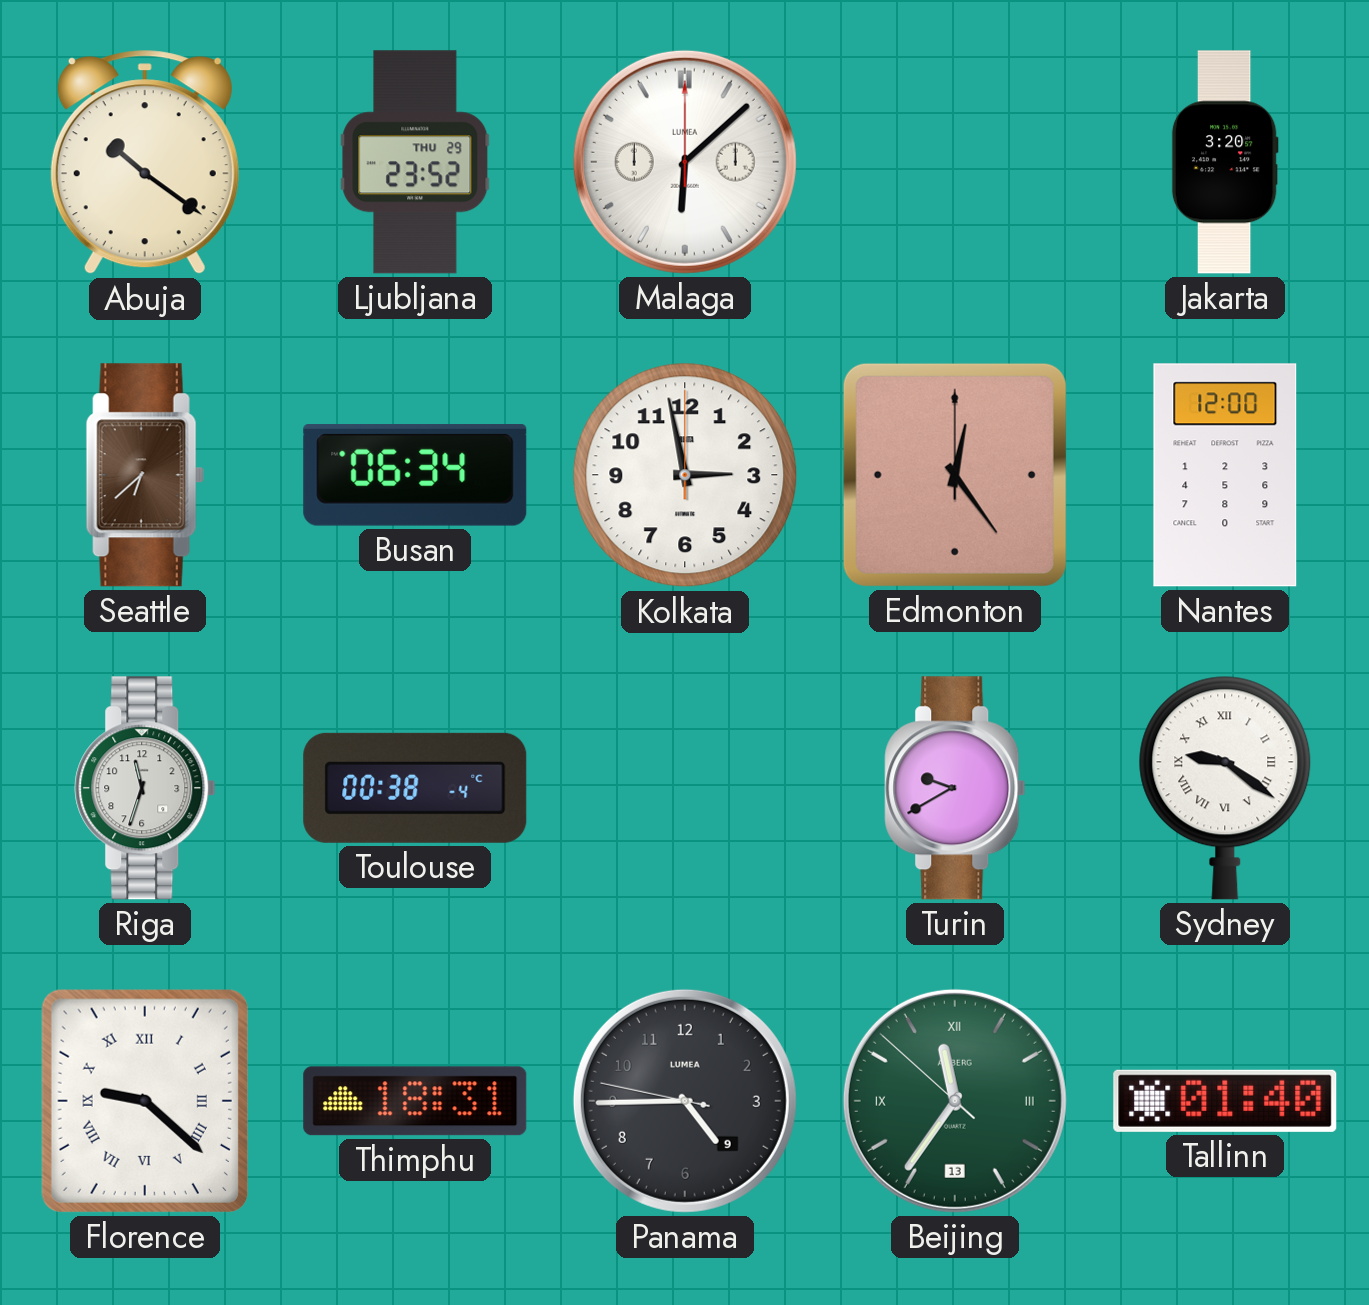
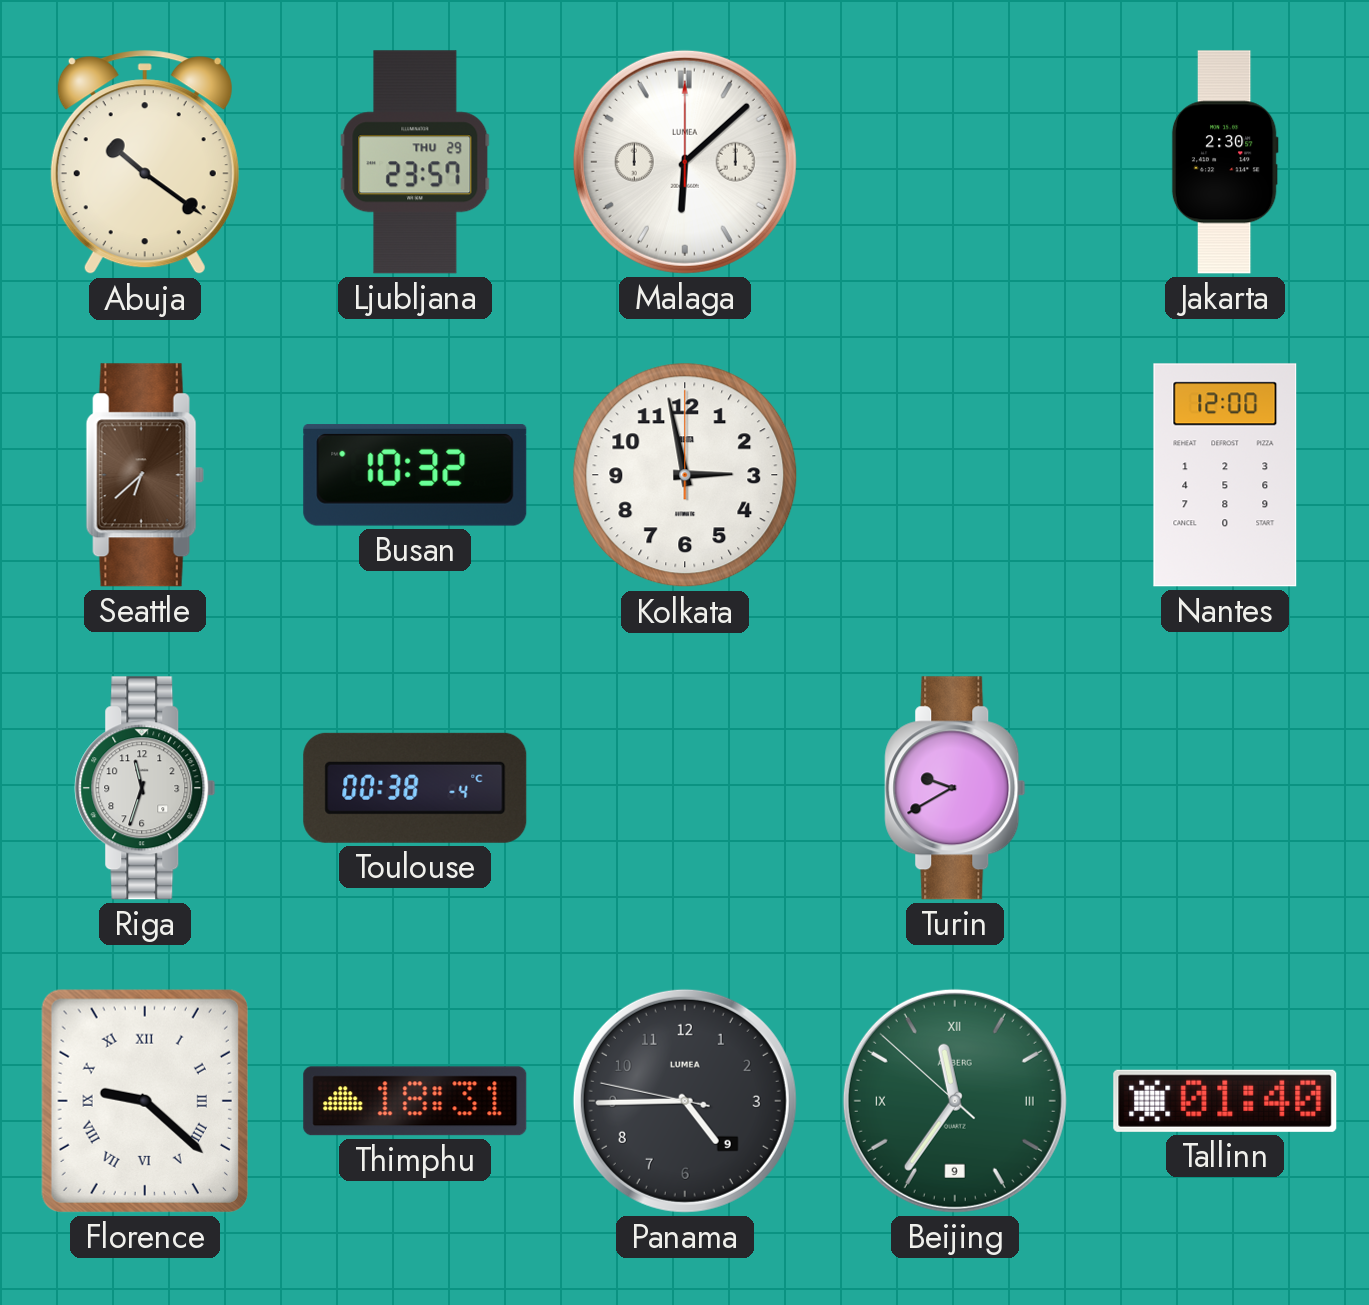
Ljubljana: 23:52 -> 23:57 (415, 162)
Jakarta: 3:20 -> 2:30 (1225, 162)
Busan: 06:34 -> 10:32 (415, 476)
Edmonton: 12:24 -> none (955, 475)
Sydney: 9:21 -> none (1225, 788)
Beijing date: 13 -> 9 (955, 1101)
